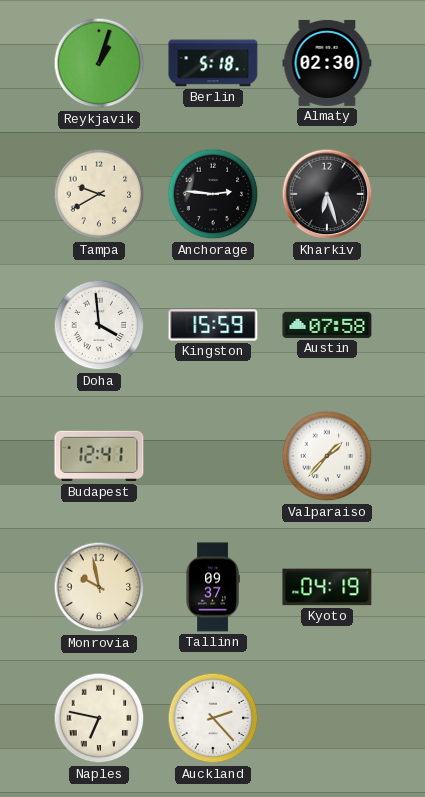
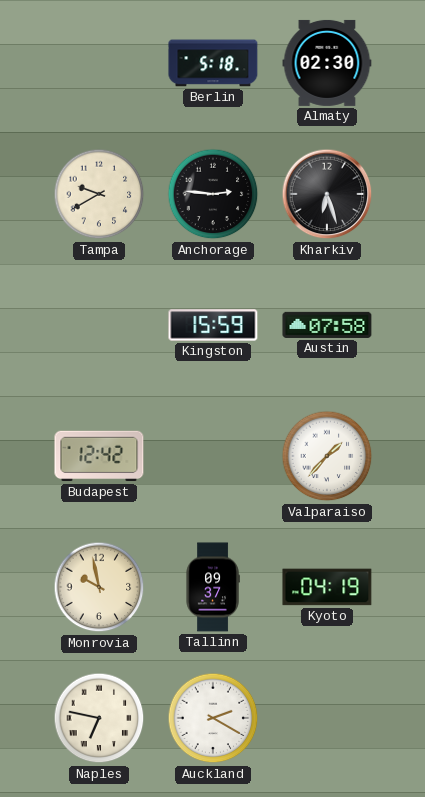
Reykjavik: 1:03 -> none (99, 63)
Doha: 3:59 -> none (99, 325)
Budapest: 12:41 -> 12:42 (99, 456)
Auckland: 2:23 -> 2:20 (213, 718)
